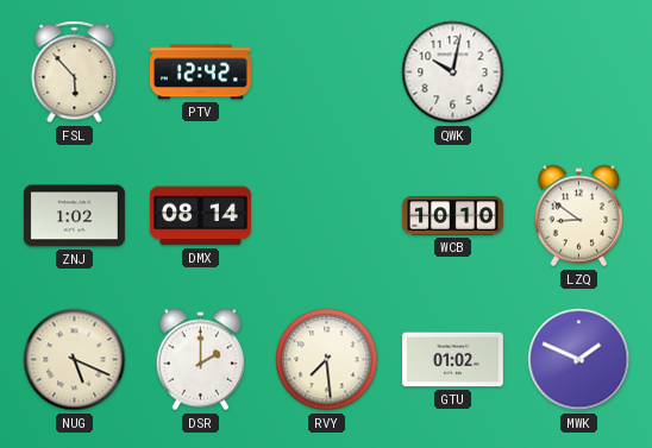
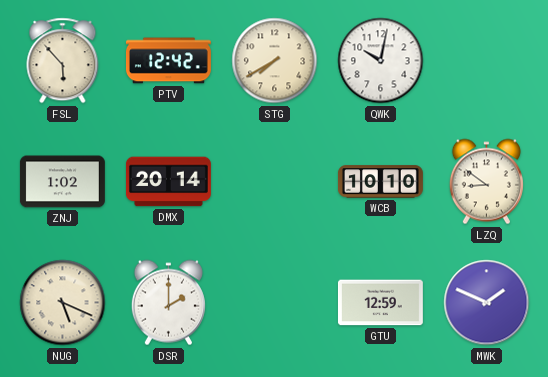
STG: none -> 7:40 (275, 61)
DMX: 08:14 -> 20:14 (168, 182)
RVY: 7:29 -> none (327, 360)
GTU: 01:02 -> 12:59 (380, 303)
